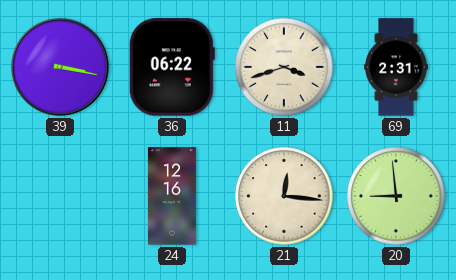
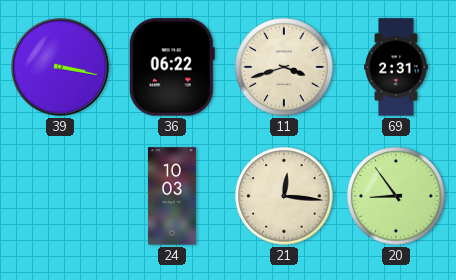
24: 12:16 -> 10:03 (172, 196)
20: 8:59 -> 8:54 (396, 196)
